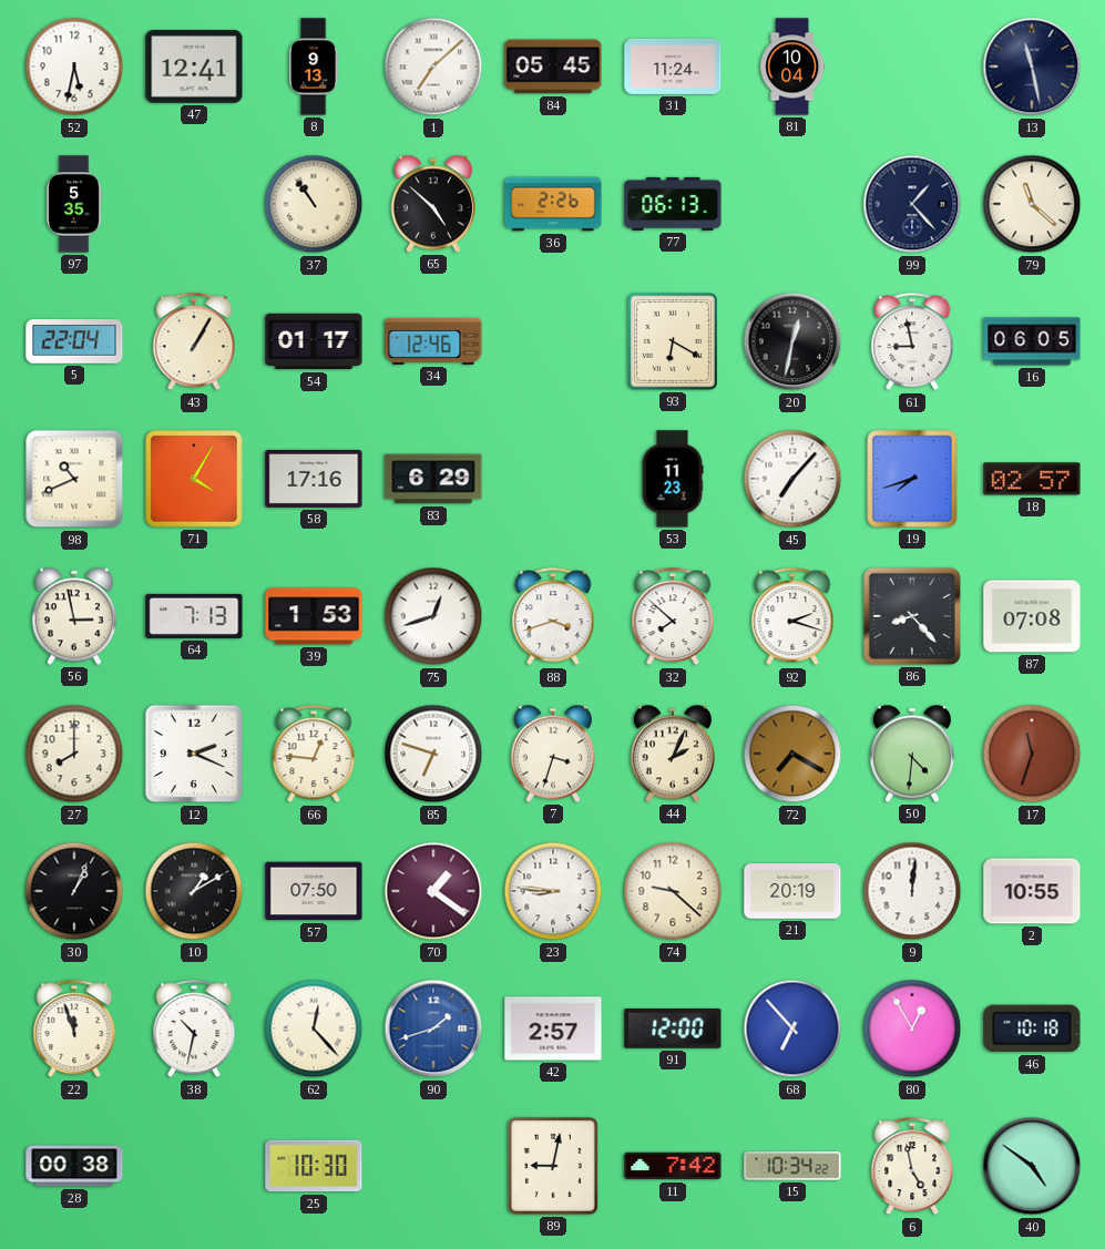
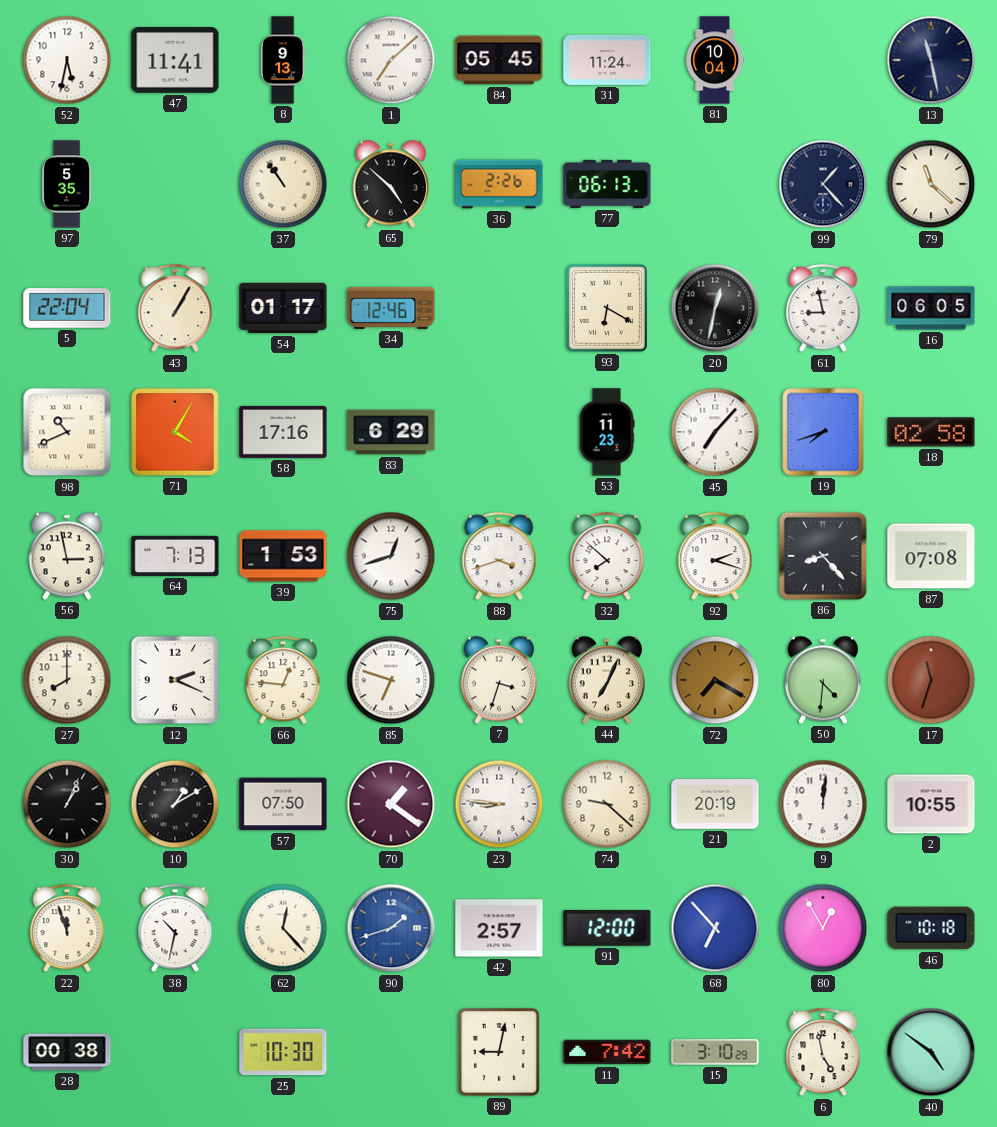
47: 12:41 -> 11:41 (175, 61)
18: 02:57 -> 02:58 (931, 432)
44: 2:04 -> 7:04 (607, 680)
15: 10:34 -> 3:10 (715, 1052)
